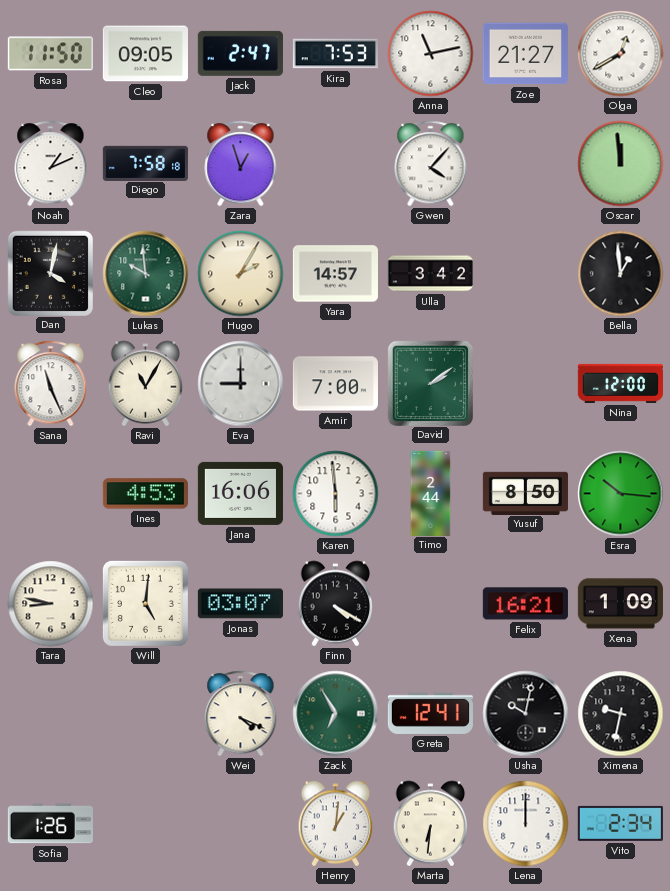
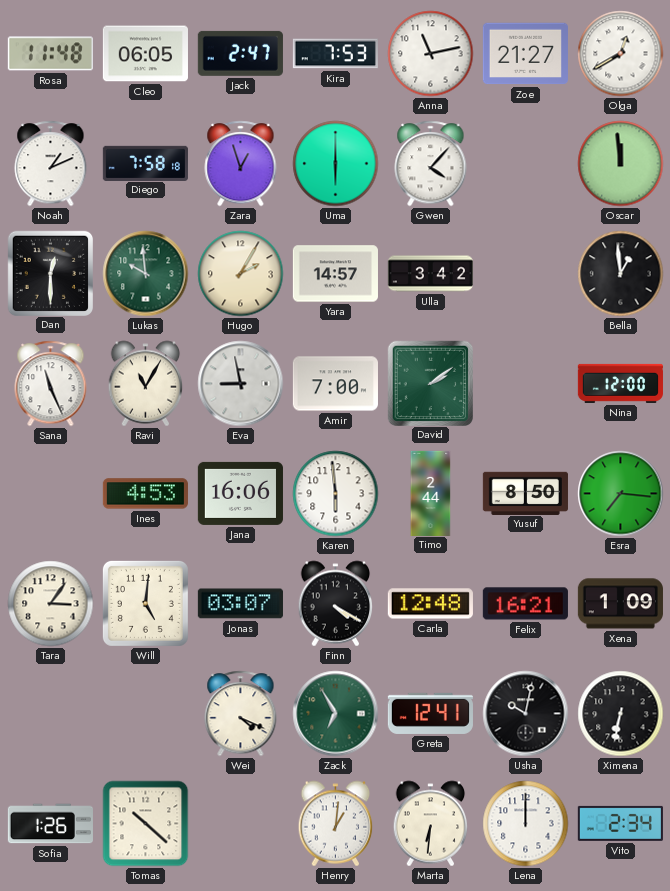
Rosa: 11:50 -> 11:48 (50, 54)
Cleo: 09:05 -> 06:05 (145, 54)
Uma: none -> 6:00 (336, 164)
Dan: 4:02 -> 12:30 (50, 273)
Eva: 9:00 -> 8:58 (241, 384)
Esra: 10:16 -> 7:16 (621, 494)
Tara: 8:47 -> 3:06 (51, 604)
Carla: none -> 12:48 (430, 604)
Ximena: 9:32 -> 6:32 (621, 714)
Tomas: none -> 10:22 (146, 824)
